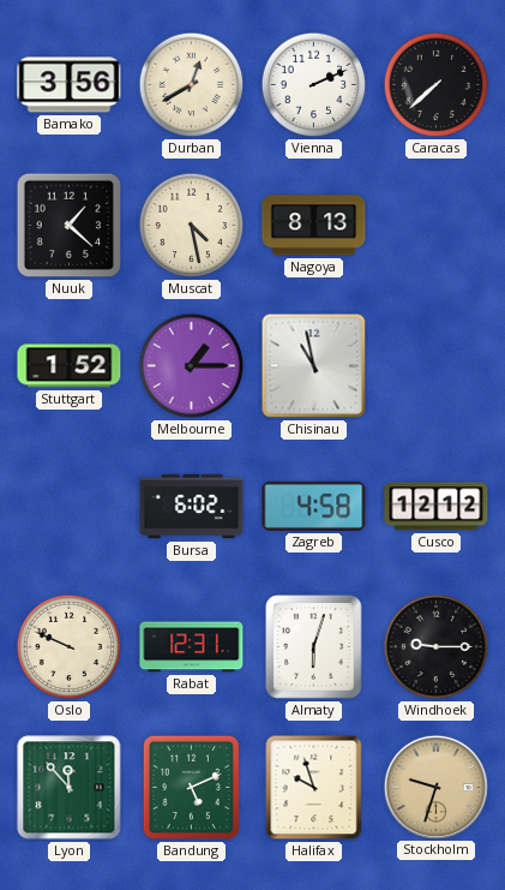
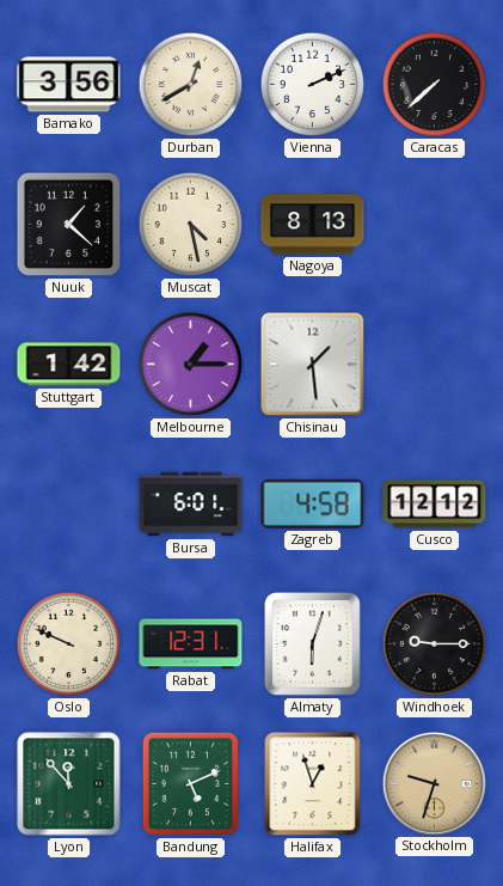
Stuttgart: 1:52 -> 1:42 (69, 365)
Chisinau: 10:58 -> 1:29 (313, 365)
Bursa: 6:02 -> 6:01 (191, 505)
Halifax: 9:57 -> 12:57 (313, 784)
